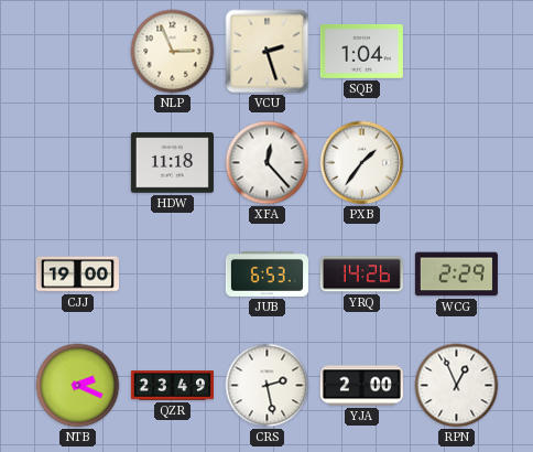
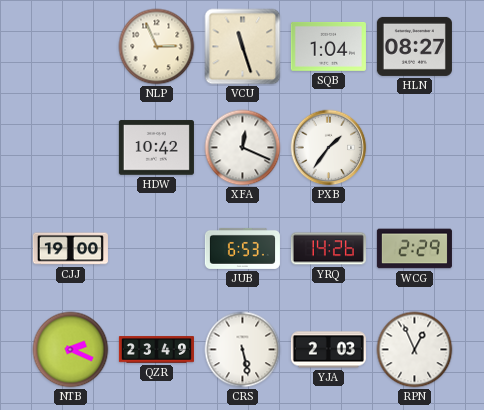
VCU: 2:27 -> 11:27 (243, 47)
HLN: none -> 08:27 (414, 46)
HDW: 11:18 -> 10:42 (156, 148)
XFA: 12:23 -> 12:19 (243, 148)
CRS: 2:28 -> 5:28 (243, 350)
YJA: 2:00 -> 2:03 (328, 350)
